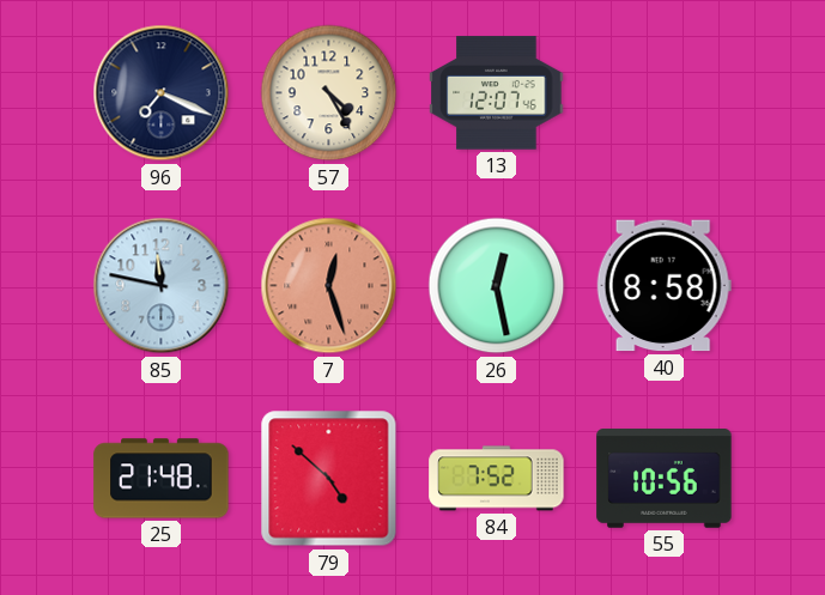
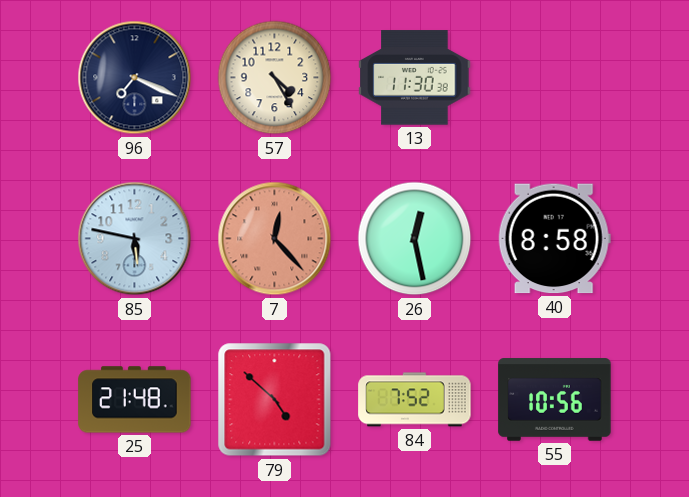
13: 12:07 -> 11:30 (415, 78)
85: 11:47 -> 5:47 (135, 239)
7: 12:27 -> 12:23 (275, 239)
